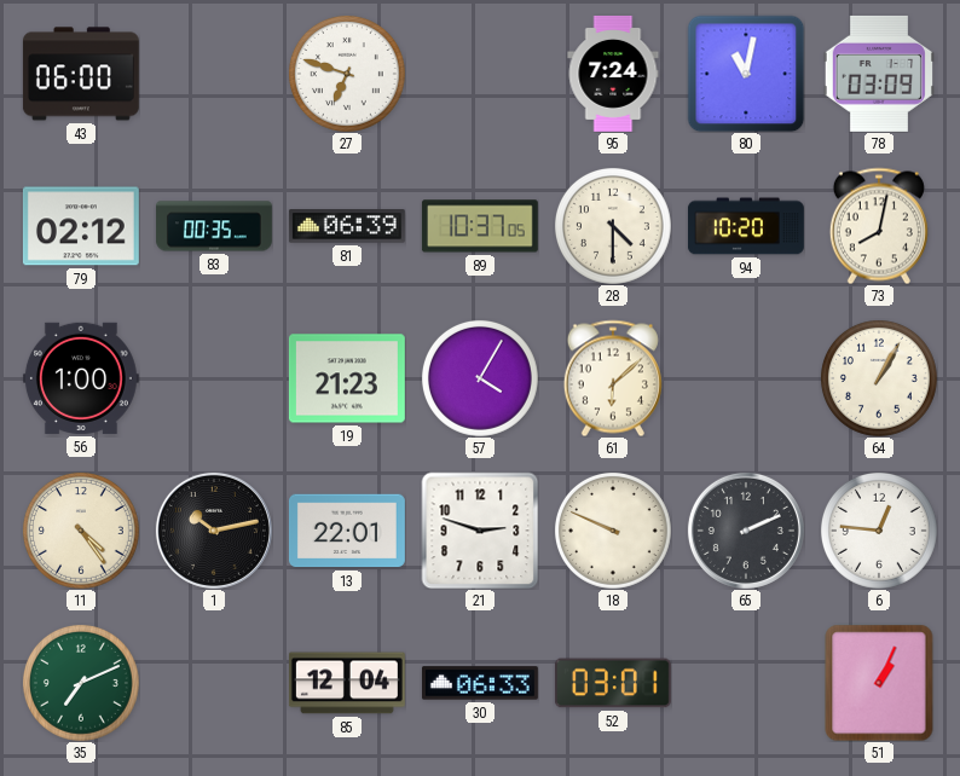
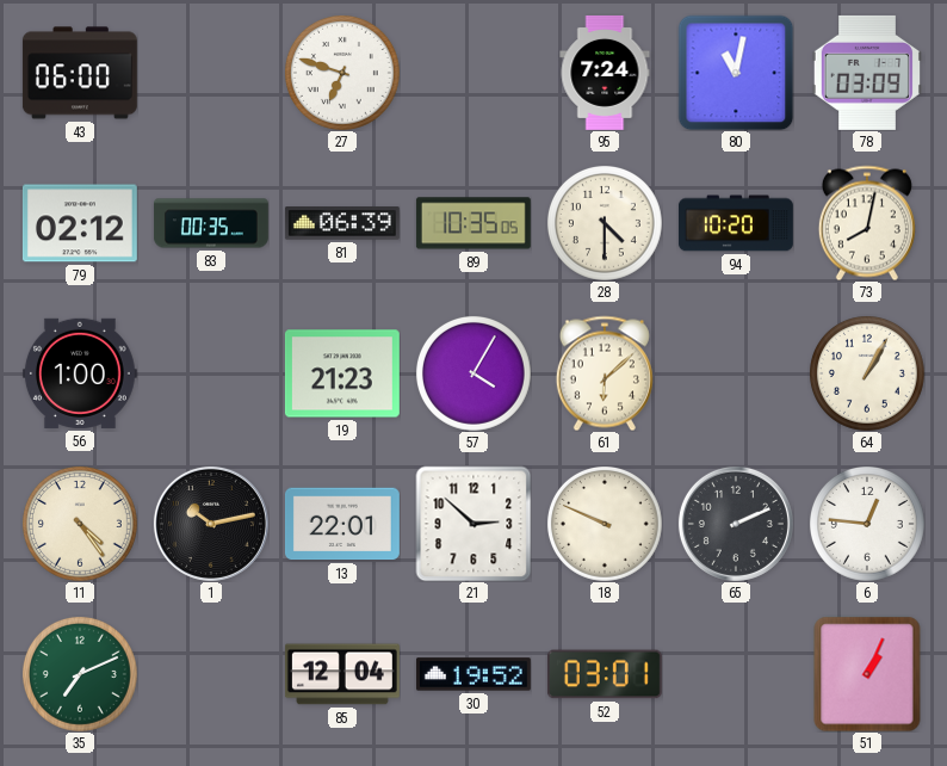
89: 10:37 -> 10:35 (473, 223)
21: 2:48 -> 2:52 (473, 524)
30: 06:33 -> 19:52 (473, 674)
